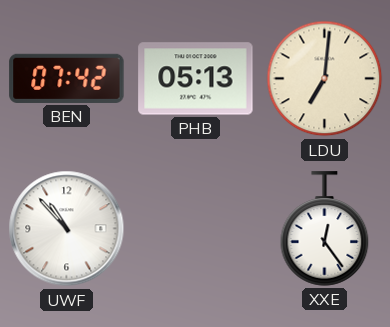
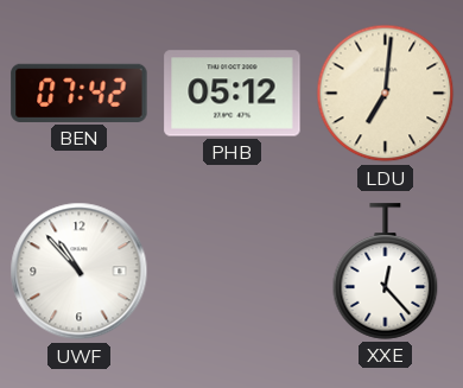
PHB: 05:13 -> 05:12 (233, 94)
XXE: 12:24 -> 12:23 (386, 272)
